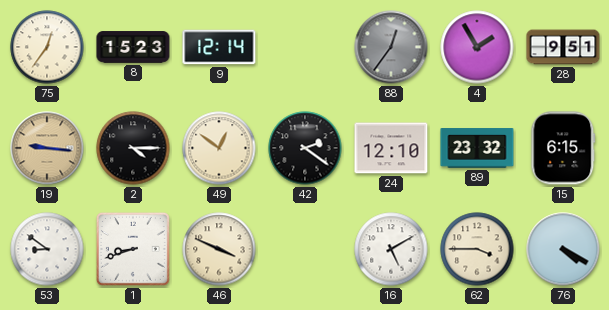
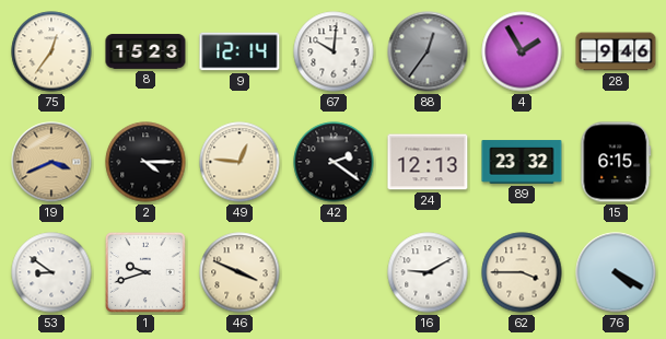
67: none -> 10:01 (334, 51)
28: 9:51 -> 9:46 (616, 51)
19: 9:16 -> 3:41 (51, 162)
49: 12:51 -> 12:46 (239, 162)
24: 12:10 -> 12:13 (428, 162)
1: 8:42 -> 9:42 (145, 272)
16: 5:10 -> 9:10 (428, 272)
